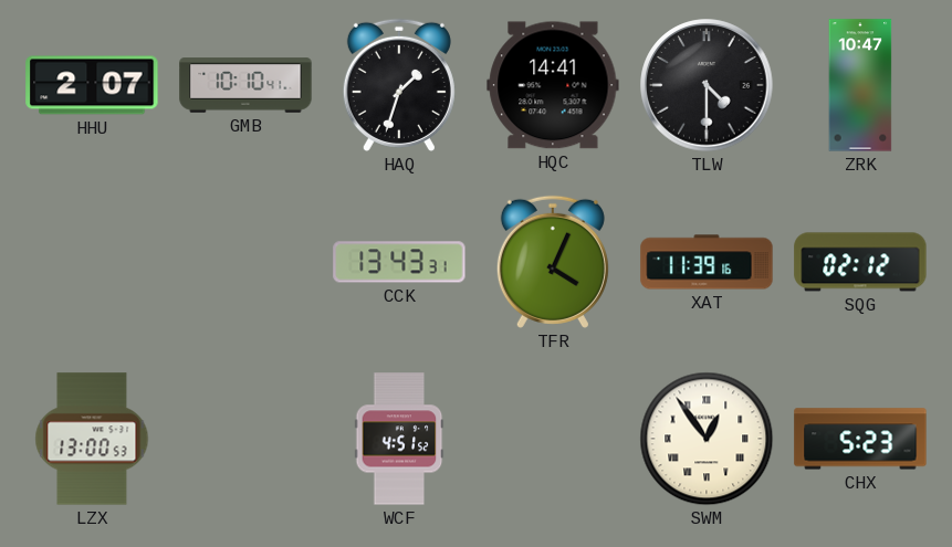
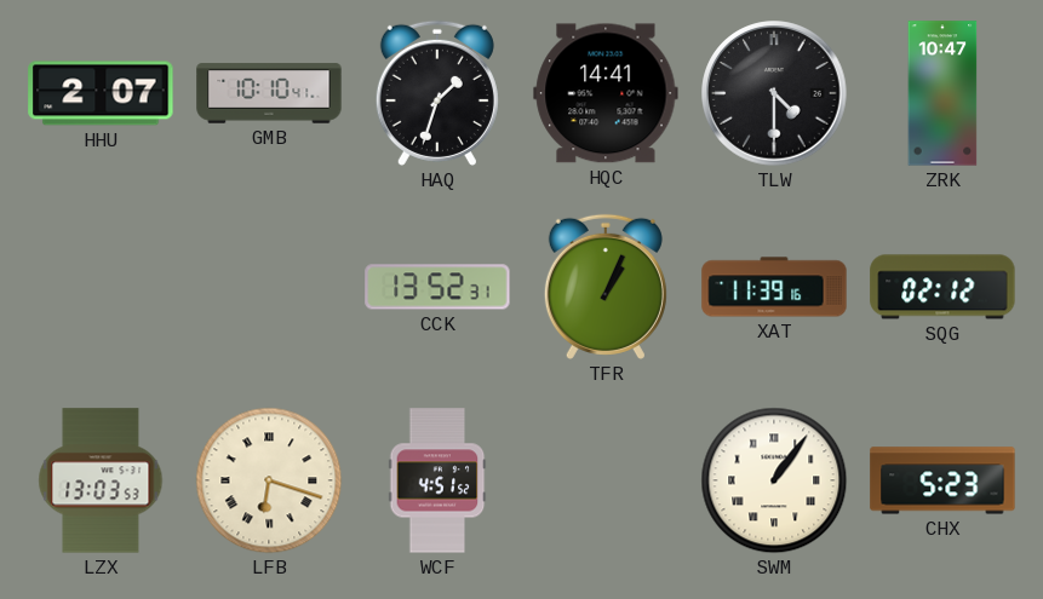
CCK: 13:43 -> 13:52 (437, 287)
TFR: 4:04 -> 1:04 (606, 287)
LZX: 13:00 -> 13:03 (101, 480)
LFB: none -> 6:18 (269, 480)
SWM: 12:54 -> 1:06 (774, 480)
